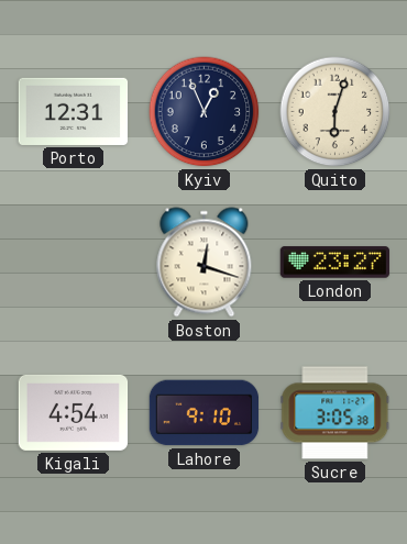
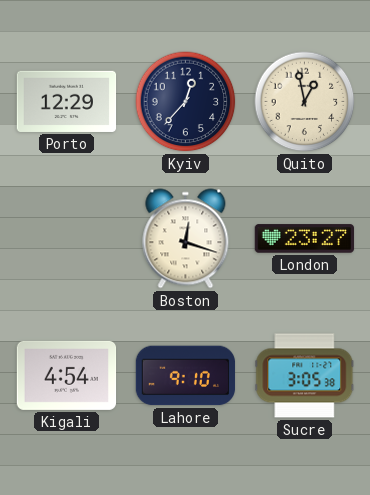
Porto: 12:31 -> 12:29 (67, 101)
Kyiv: 12:56 -> 12:37 (186, 102)
Quito: 6:03 -> 12:58 (305, 102)
